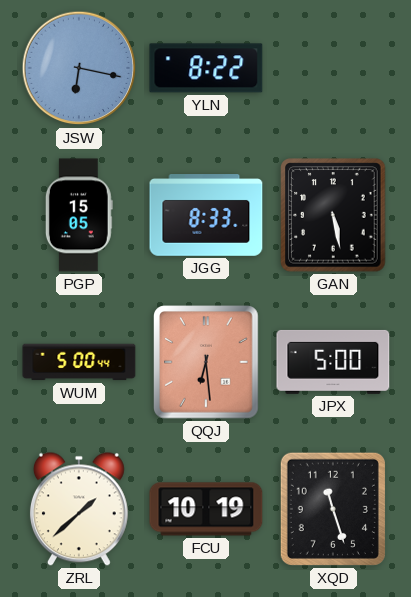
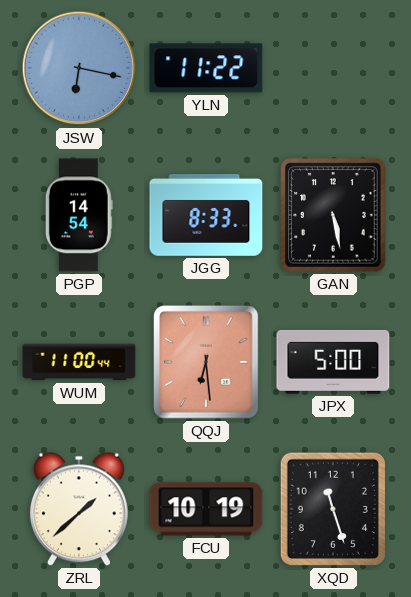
YLN: 8:22 -> 11:22 (206, 68)
PGP: 15:05 -> 14:54 (79, 215)
WUM: 5:00 -> 11:00 (79, 362)
